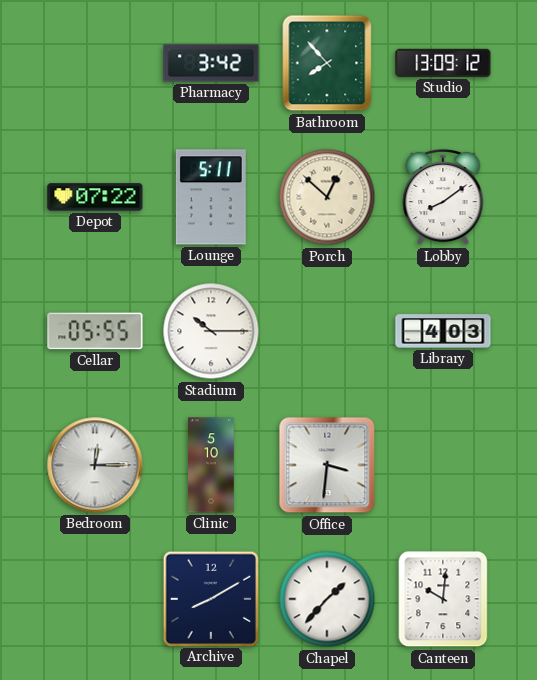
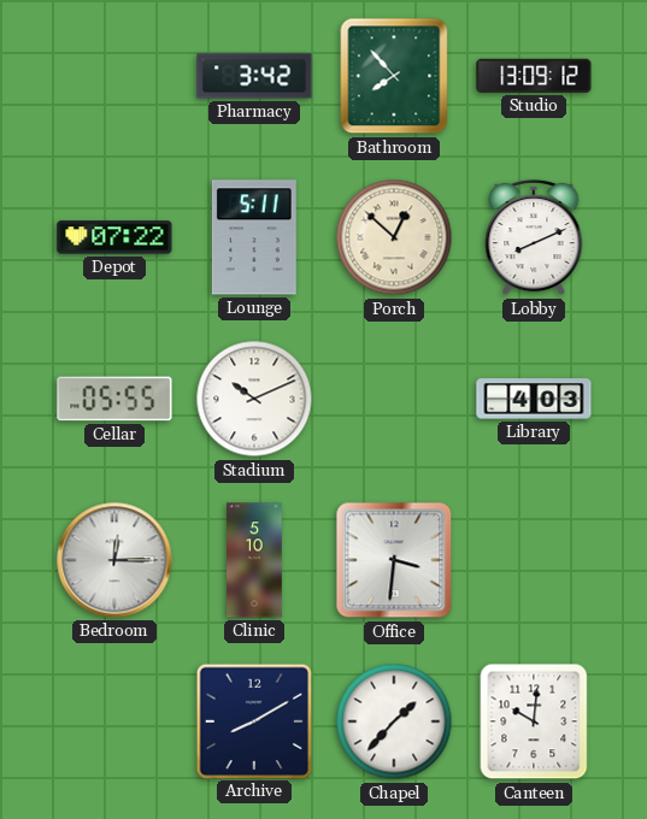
Lobby: 8:09 -> 8:11 (534, 237)
Stadium: 10:15 -> 10:11 (254, 399)
